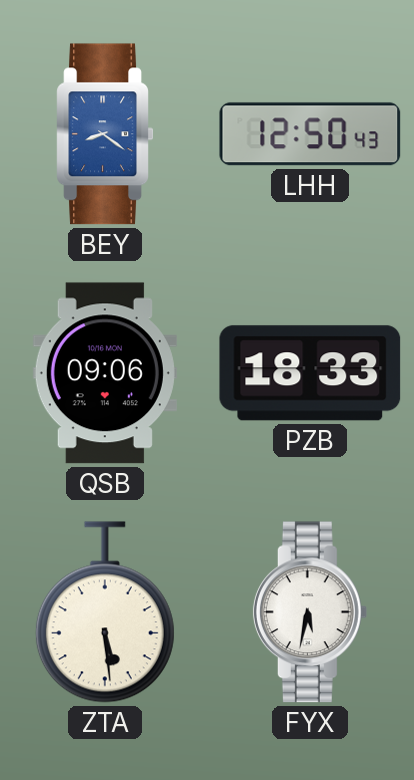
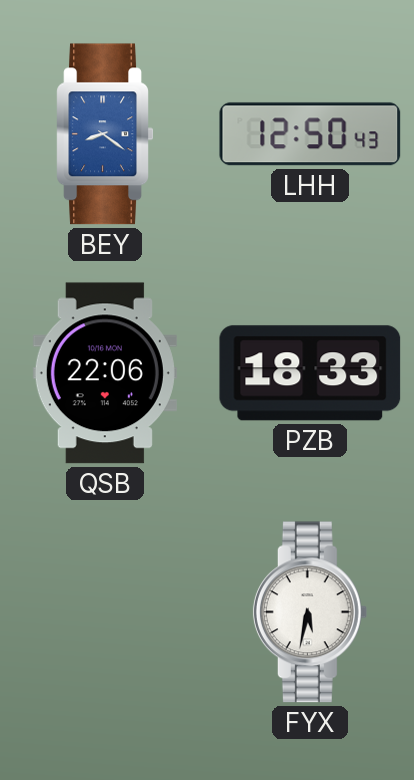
QSB: 09:06 -> 22:06 (105, 373)
ZTA: 5:29 -> none (105, 612)
